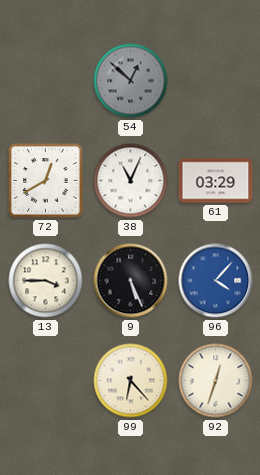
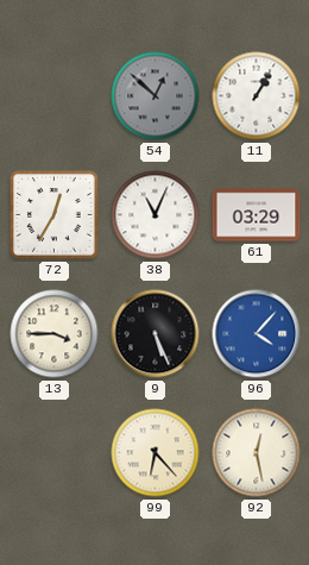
11: none -> 1:05 (257, 96)
72: 12:40 -> 12:35 (55, 215)
92: 12:33 -> 12:28 (257, 453)
